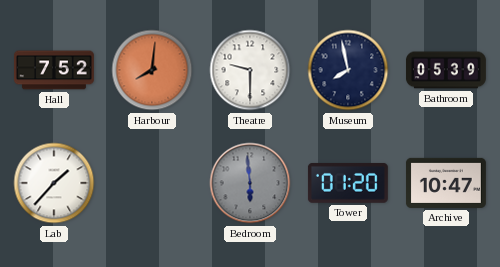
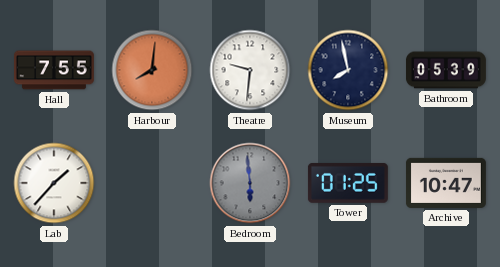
Hall: 7:52 -> 7:55 (54, 70)
Theatre: 9:30 -> 9:31 (250, 70)
Tower: 01:20 -> 01:25 (348, 183)
